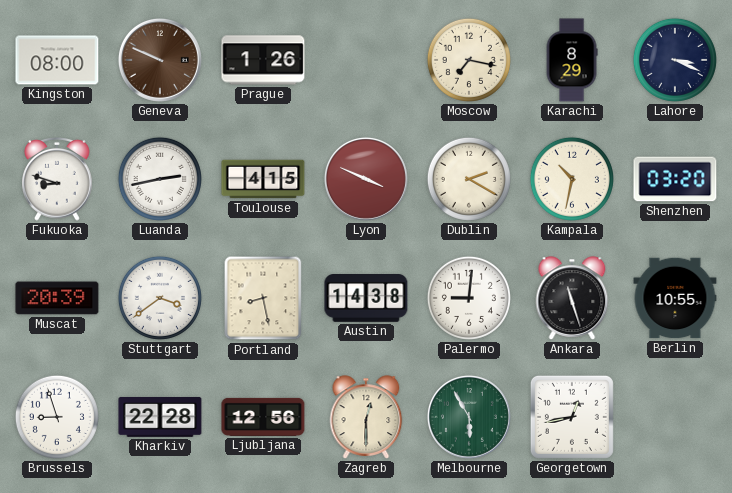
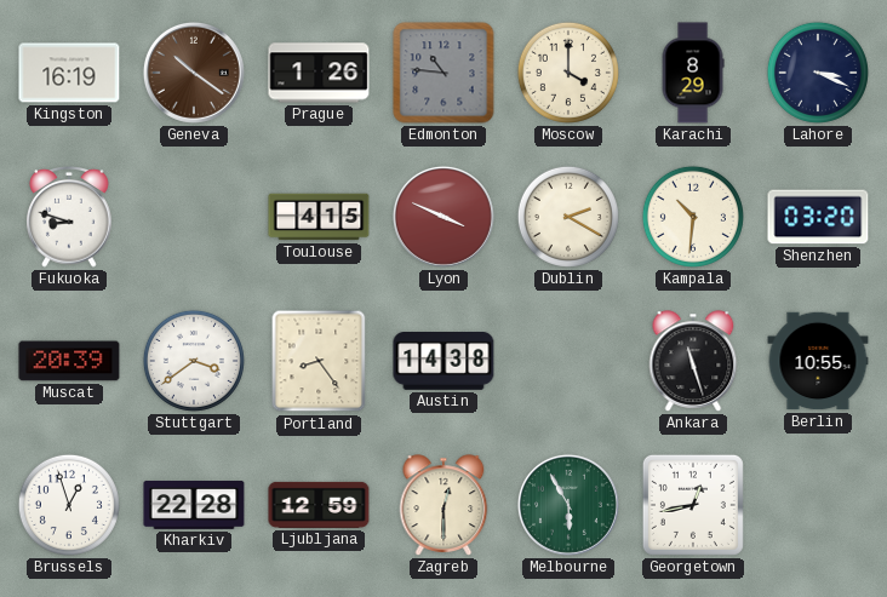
Kingston: 08:00 -> 16:19 (69, 73)
Geneva: 9:49 -> 10:21 (194, 73)
Edmonton: none -> 10:46 (443, 73)
Moscow: 7:17 -> 4:00 (568, 73)
Luanda: 2:43 -> none (160, 179)
Kampala: 10:32 -> 10:31 (693, 217)
Portland: 8:28 -> 8:24 (319, 361)
Palermo: 9:01 -> none (469, 298)
Brussels: 8:57 -> 12:57 (69, 505)
Ljubljana: 12:56 -> 12:59 (319, 505)
